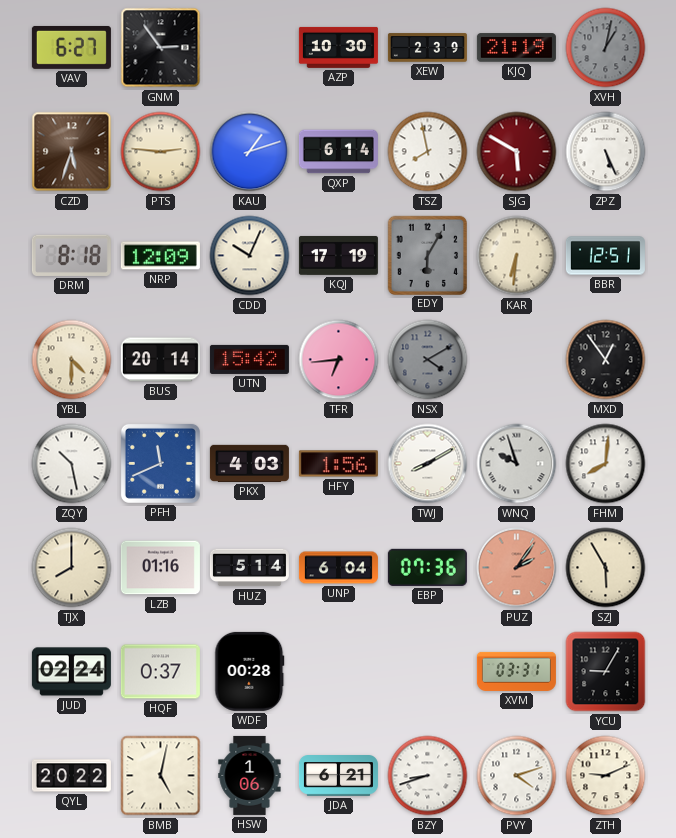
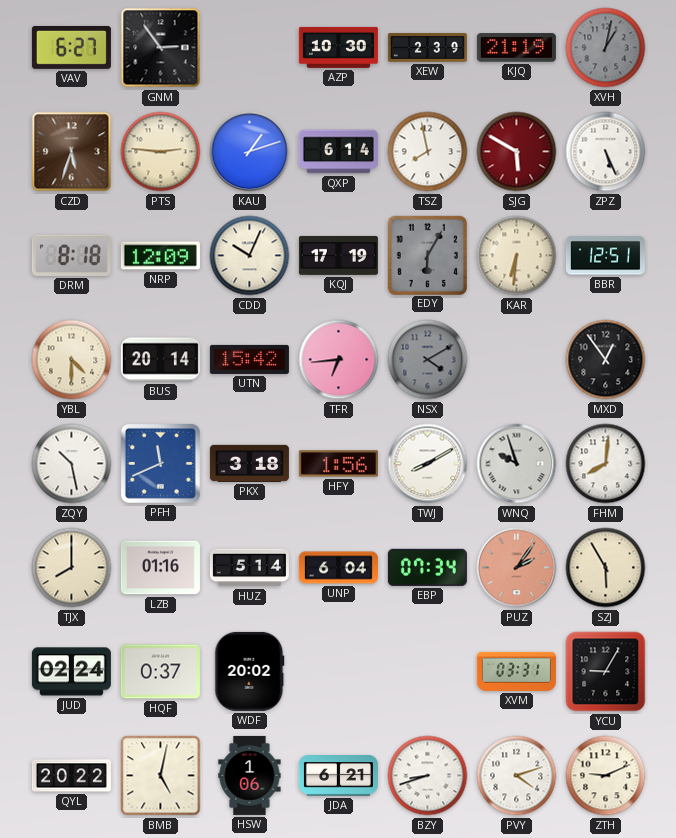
PKX: 4:03 -> 3:18 (249, 463)
EBP: 07:36 -> 07:34 (427, 567)
WDF: 00:28 -> 20:02 (250, 671)
